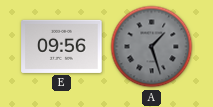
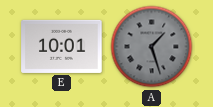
E: 09:56 -> 10:01 (62, 46)
